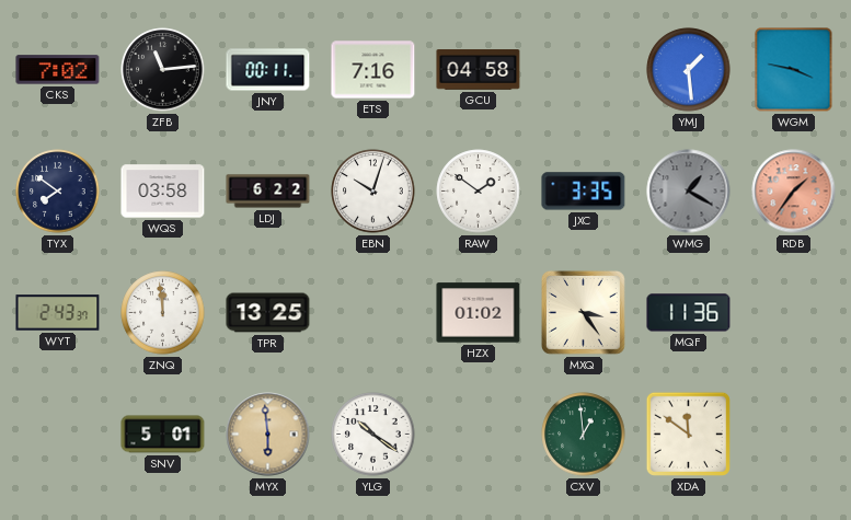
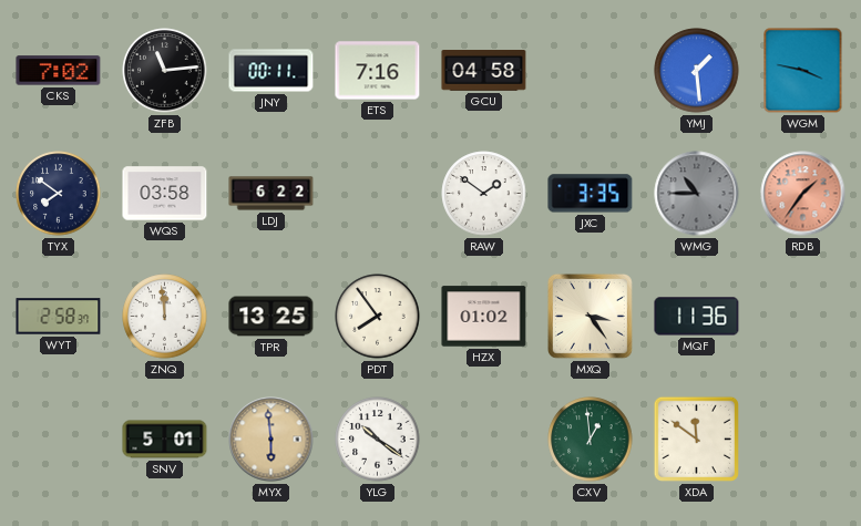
EBN: 10:03 -> none (373, 192)
WMG: 1:20 -> 10:45 (697, 194)
WYT: 2:43 -> 2:58 (59, 317)
PDT: none -> 7:54 (378, 317)
